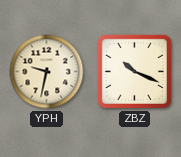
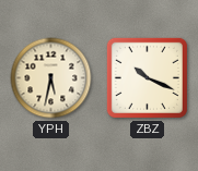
YPH: 9:32 -> 5:32 (51, 78)
